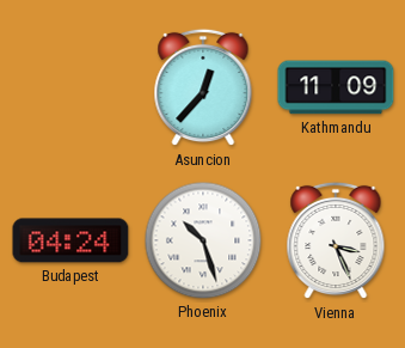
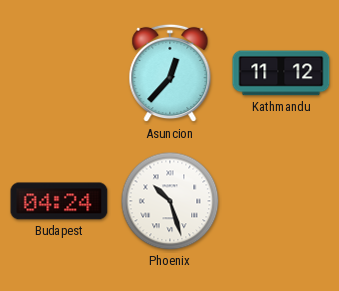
Kathmandu: 11:09 -> 11:12 (281, 73)
Vienna: 3:26 -> none (336, 240)
